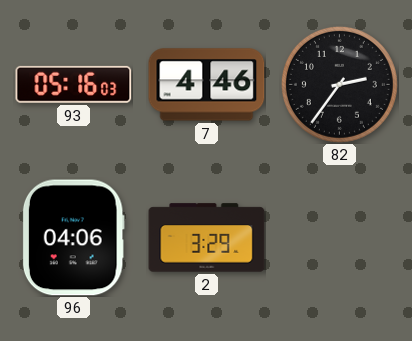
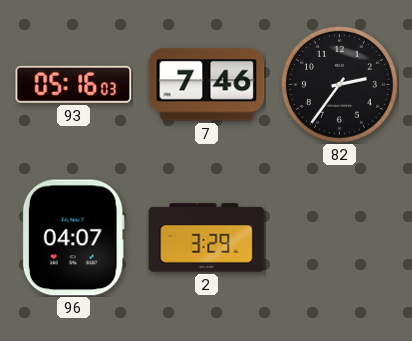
7: 4:46 -> 7:46 (207, 85)
96: 04:06 -> 04:07 (73, 238)
